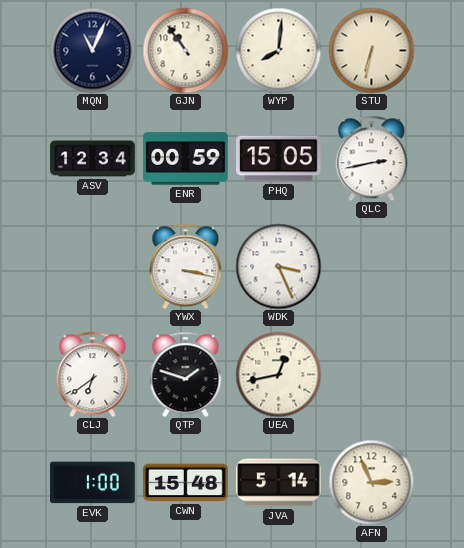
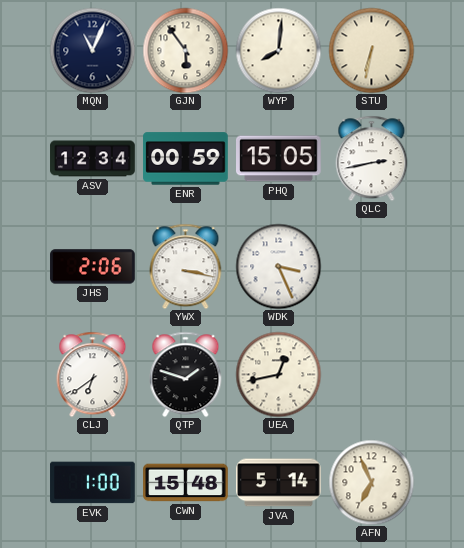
GJN: 10:54 -> 5:54 (185, 50)
JHS: none -> 2:06 (93, 267)
AFN: 2:56 -> 6:56 (371, 482)
